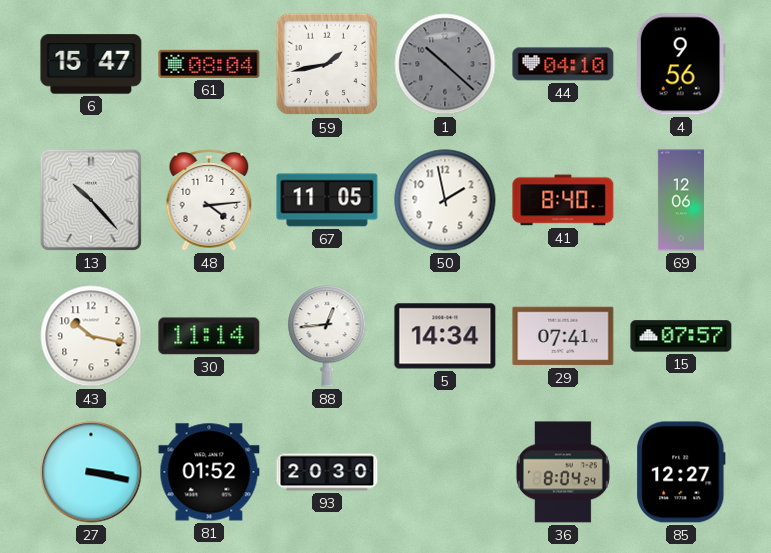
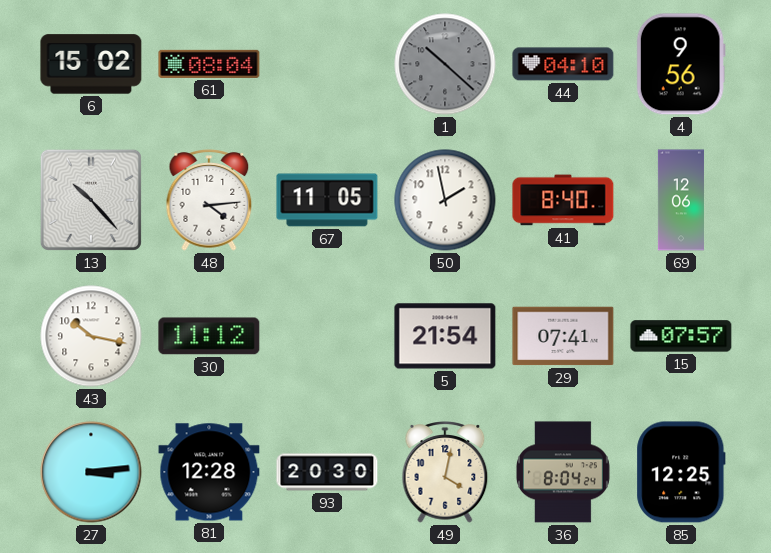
6: 15:47 -> 15:02 (91, 64)
59: 1:43 -> none (327, 64)
30: 11:14 -> 11:12 (209, 336)
88: 12:44 -> none (327, 336)
5: 14:34 -> 21:54 (445, 336)
27: 3:17 -> 3:14 (91, 472)
81: 01:52 -> 12:28 (209, 472)
49: none -> 4:02 (445, 472)
85: 12:27 -> 12:25 (681, 472)
